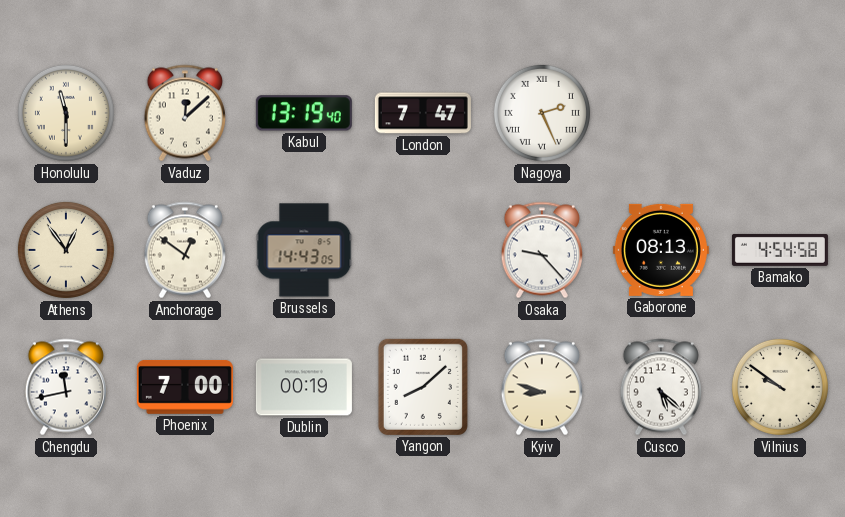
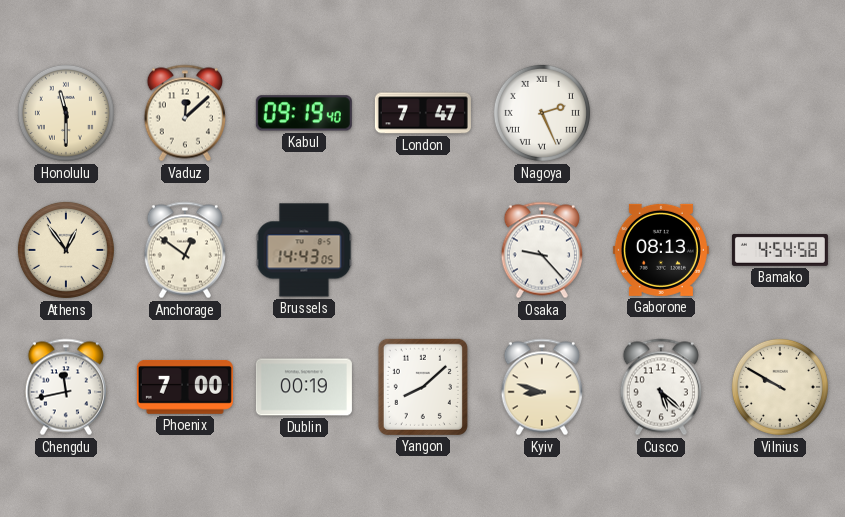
Kabul: 13:19 -> 09:19 (304, 113)
Vilnius: 9:51 -> 9:50 (780, 387)
